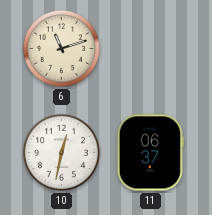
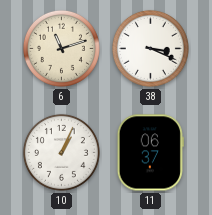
38: none -> 3:19 (150, 48)
10: 12:32 -> 1:04 (61, 152)
